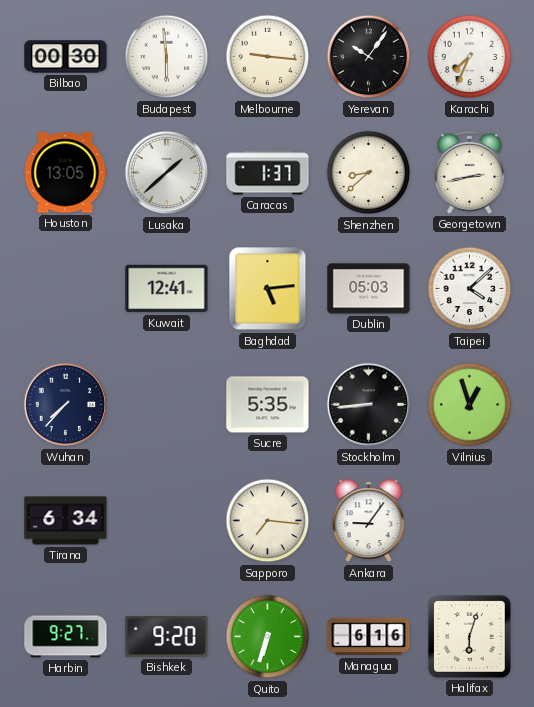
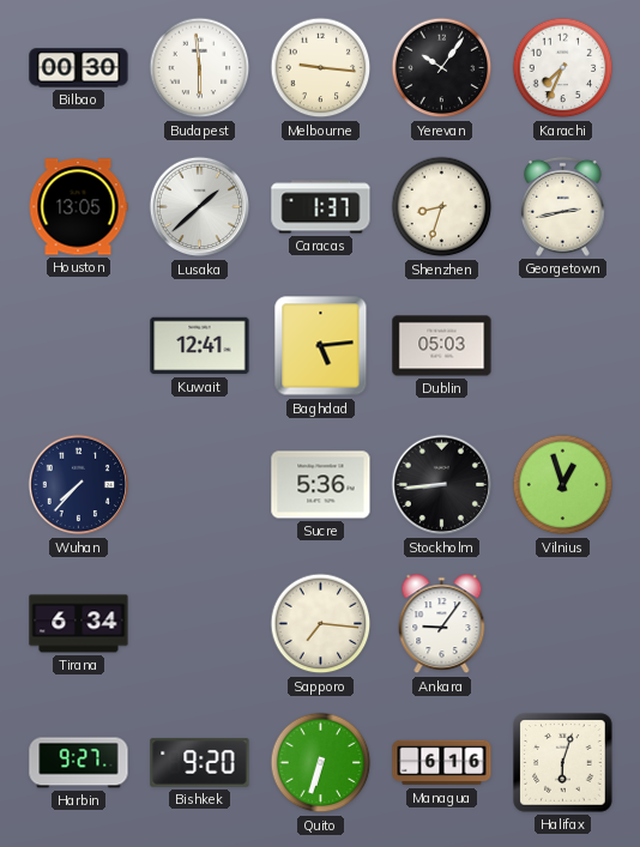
Shenzhen: 8:38 -> 8:33 (442, 207)
Taipei: 4:08 -> none (470, 289)
Sucre: 5:35 -> 5:36 (321, 485)
